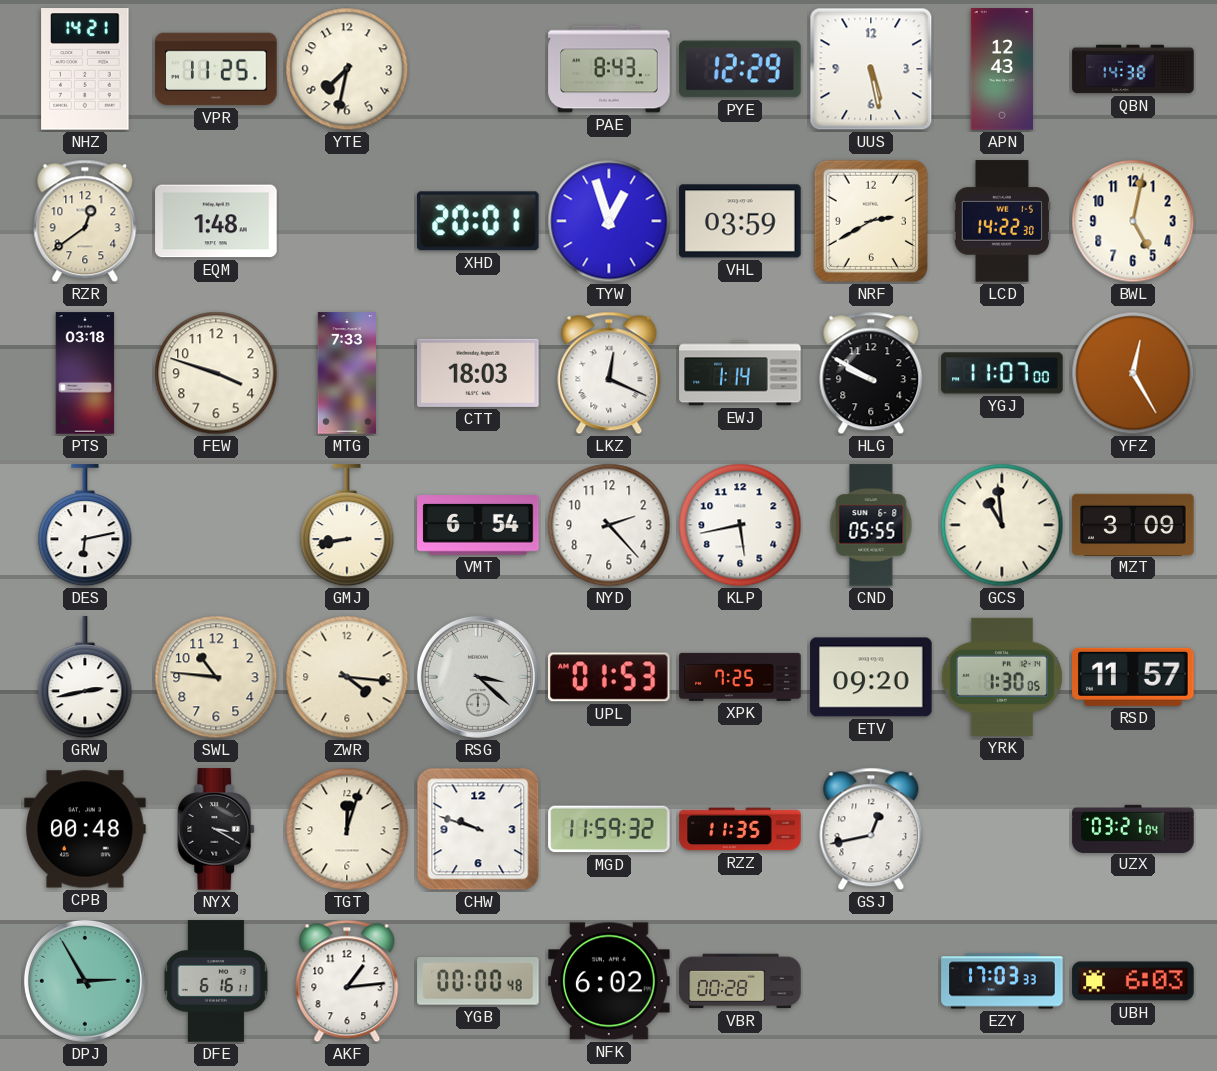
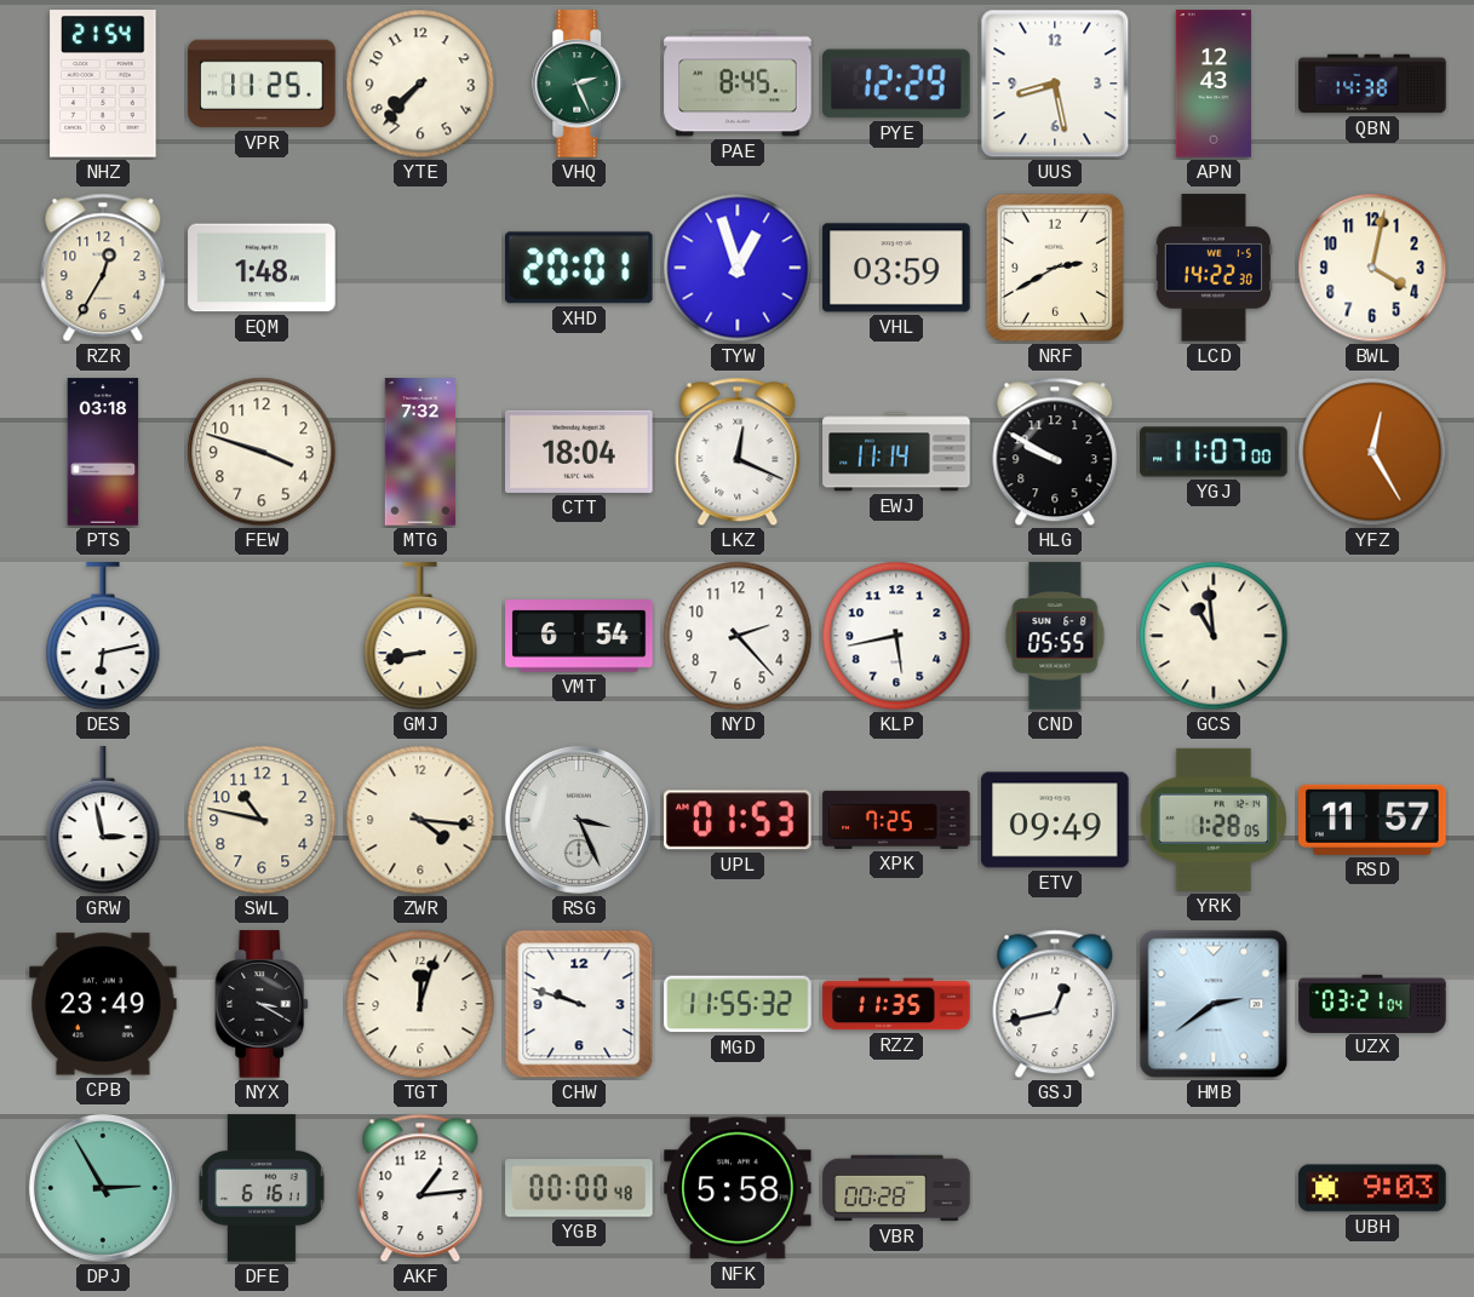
NHZ: 14:21 -> 21:54 (103, 84)
YTE: 7:32 -> 7:37 (420, 84)
VHQ: none -> 2:26 (580, 84)
PAE: 8:43 -> 8:45 (738, 84)
UUS: 5:28 -> 8:28 (1055, 84)
RZR: 12:39 -> 12:35 (103, 268)
BWL: 5:02 -> 4:02 (1372, 268)
MTG: 7:33 -> 7:32 (419, 452)
CTT: 18:03 -> 18:04 (579, 452)
EWJ: 1:14 -> 11:14 (896, 452)
MZT: 3:09 -> none (1133, 524)
GRW: 2:43 -> 2:58 (103, 821)
SWL: 10:46 -> 10:47 (262, 820)
RSG: 3:22 -> 3:26 (579, 820)
ETV: 09:20 -> 09:49 (1055, 820)
YRK: 1:30 -> 1:28 (1214, 820)
CPB: 00:48 -> 23:49 (103, 1004)
MGD: 11:59 -> 11:55 (738, 1004)
HMB: none -> 2:39 (1214, 1004)
NFK: 6:02 -> 5:58 (738, 1188)
EZY: 17:03 -> none (1002, 981)
UBH: 6:03 -> 9:03 (1372, 1188)
